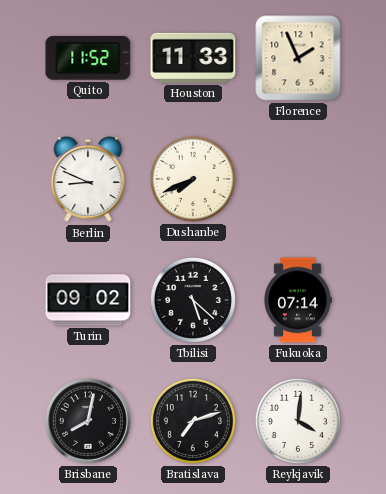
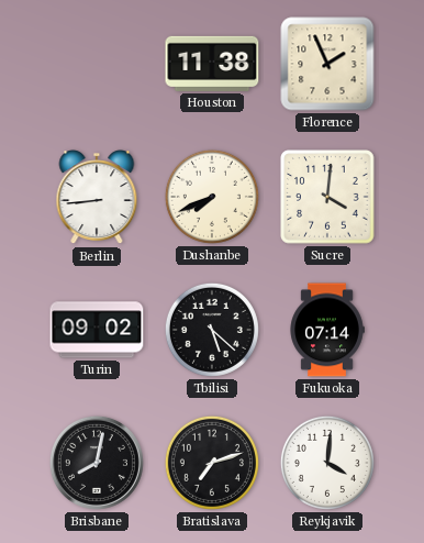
Quito: 11:52 -> none (88, 58)
Houston: 11:33 -> 11:38 (212, 64)
Berlin: 8:49 -> 8:44 (97, 198)
Sucre: none -> 4:01 (327, 197)
